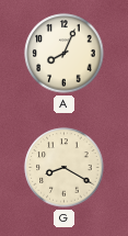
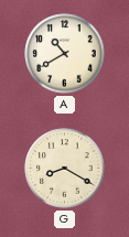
A: 8:04 -> 10:40 (65, 54)
